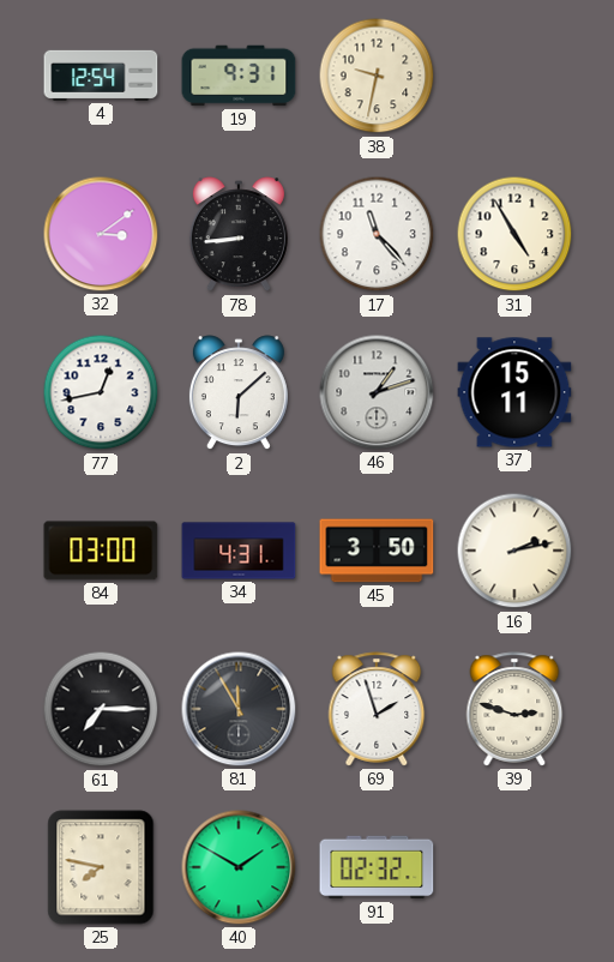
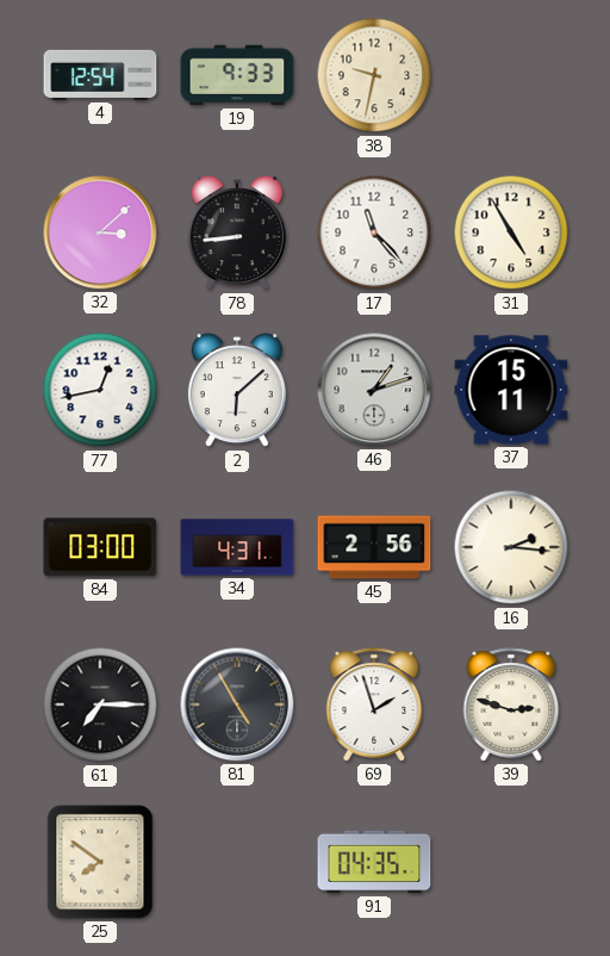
19: 9:31 -> 9:33 (237, 75)
32: 3:09 -> 3:08 (100, 232)
45: 3:50 -> 2:56 (374, 547)
16: 2:13 -> 2:16 (511, 547)
81: 11:55 -> 4:55 (237, 704)
25: 7:47 -> 7:51 (100, 862)
40: 1:50 -> none (239, 867)
91: 02:32 -> 04:35 (374, 862)
